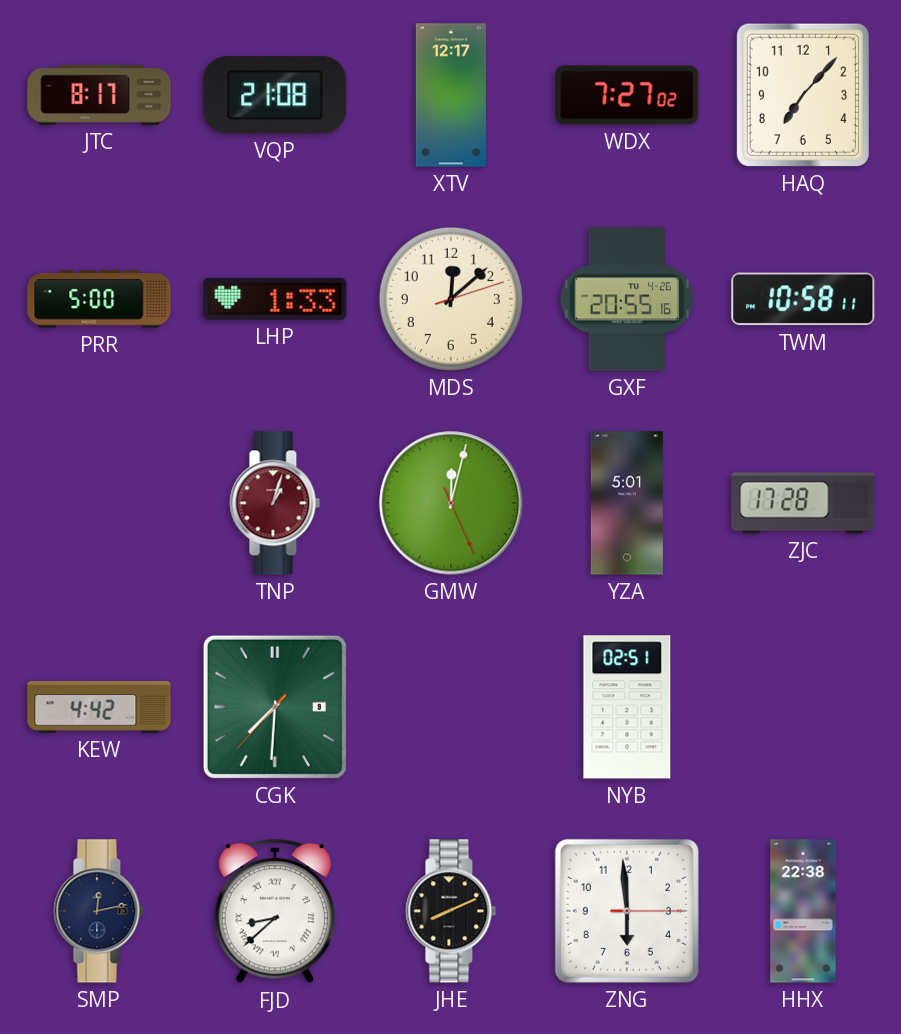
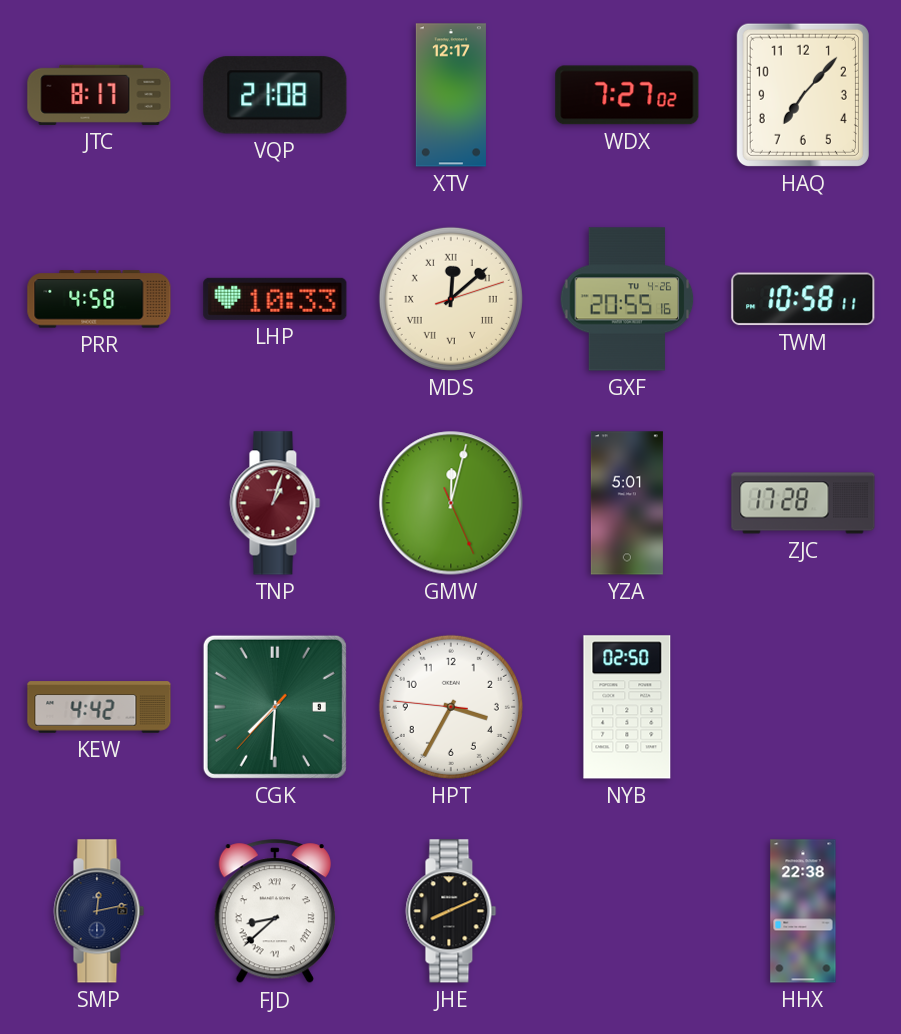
PRR: 5:00 -> 4:58 (99, 299)
LHP: 1:33 -> 10:33 (275, 299)
MDS numerals: Arabic -> Roman (451, 299)
HPT: none -> 3:34 (451, 707)
NYB: 02:51 -> 02:50 (627, 707)
ZNG: 5:59 -> none (627, 911)
